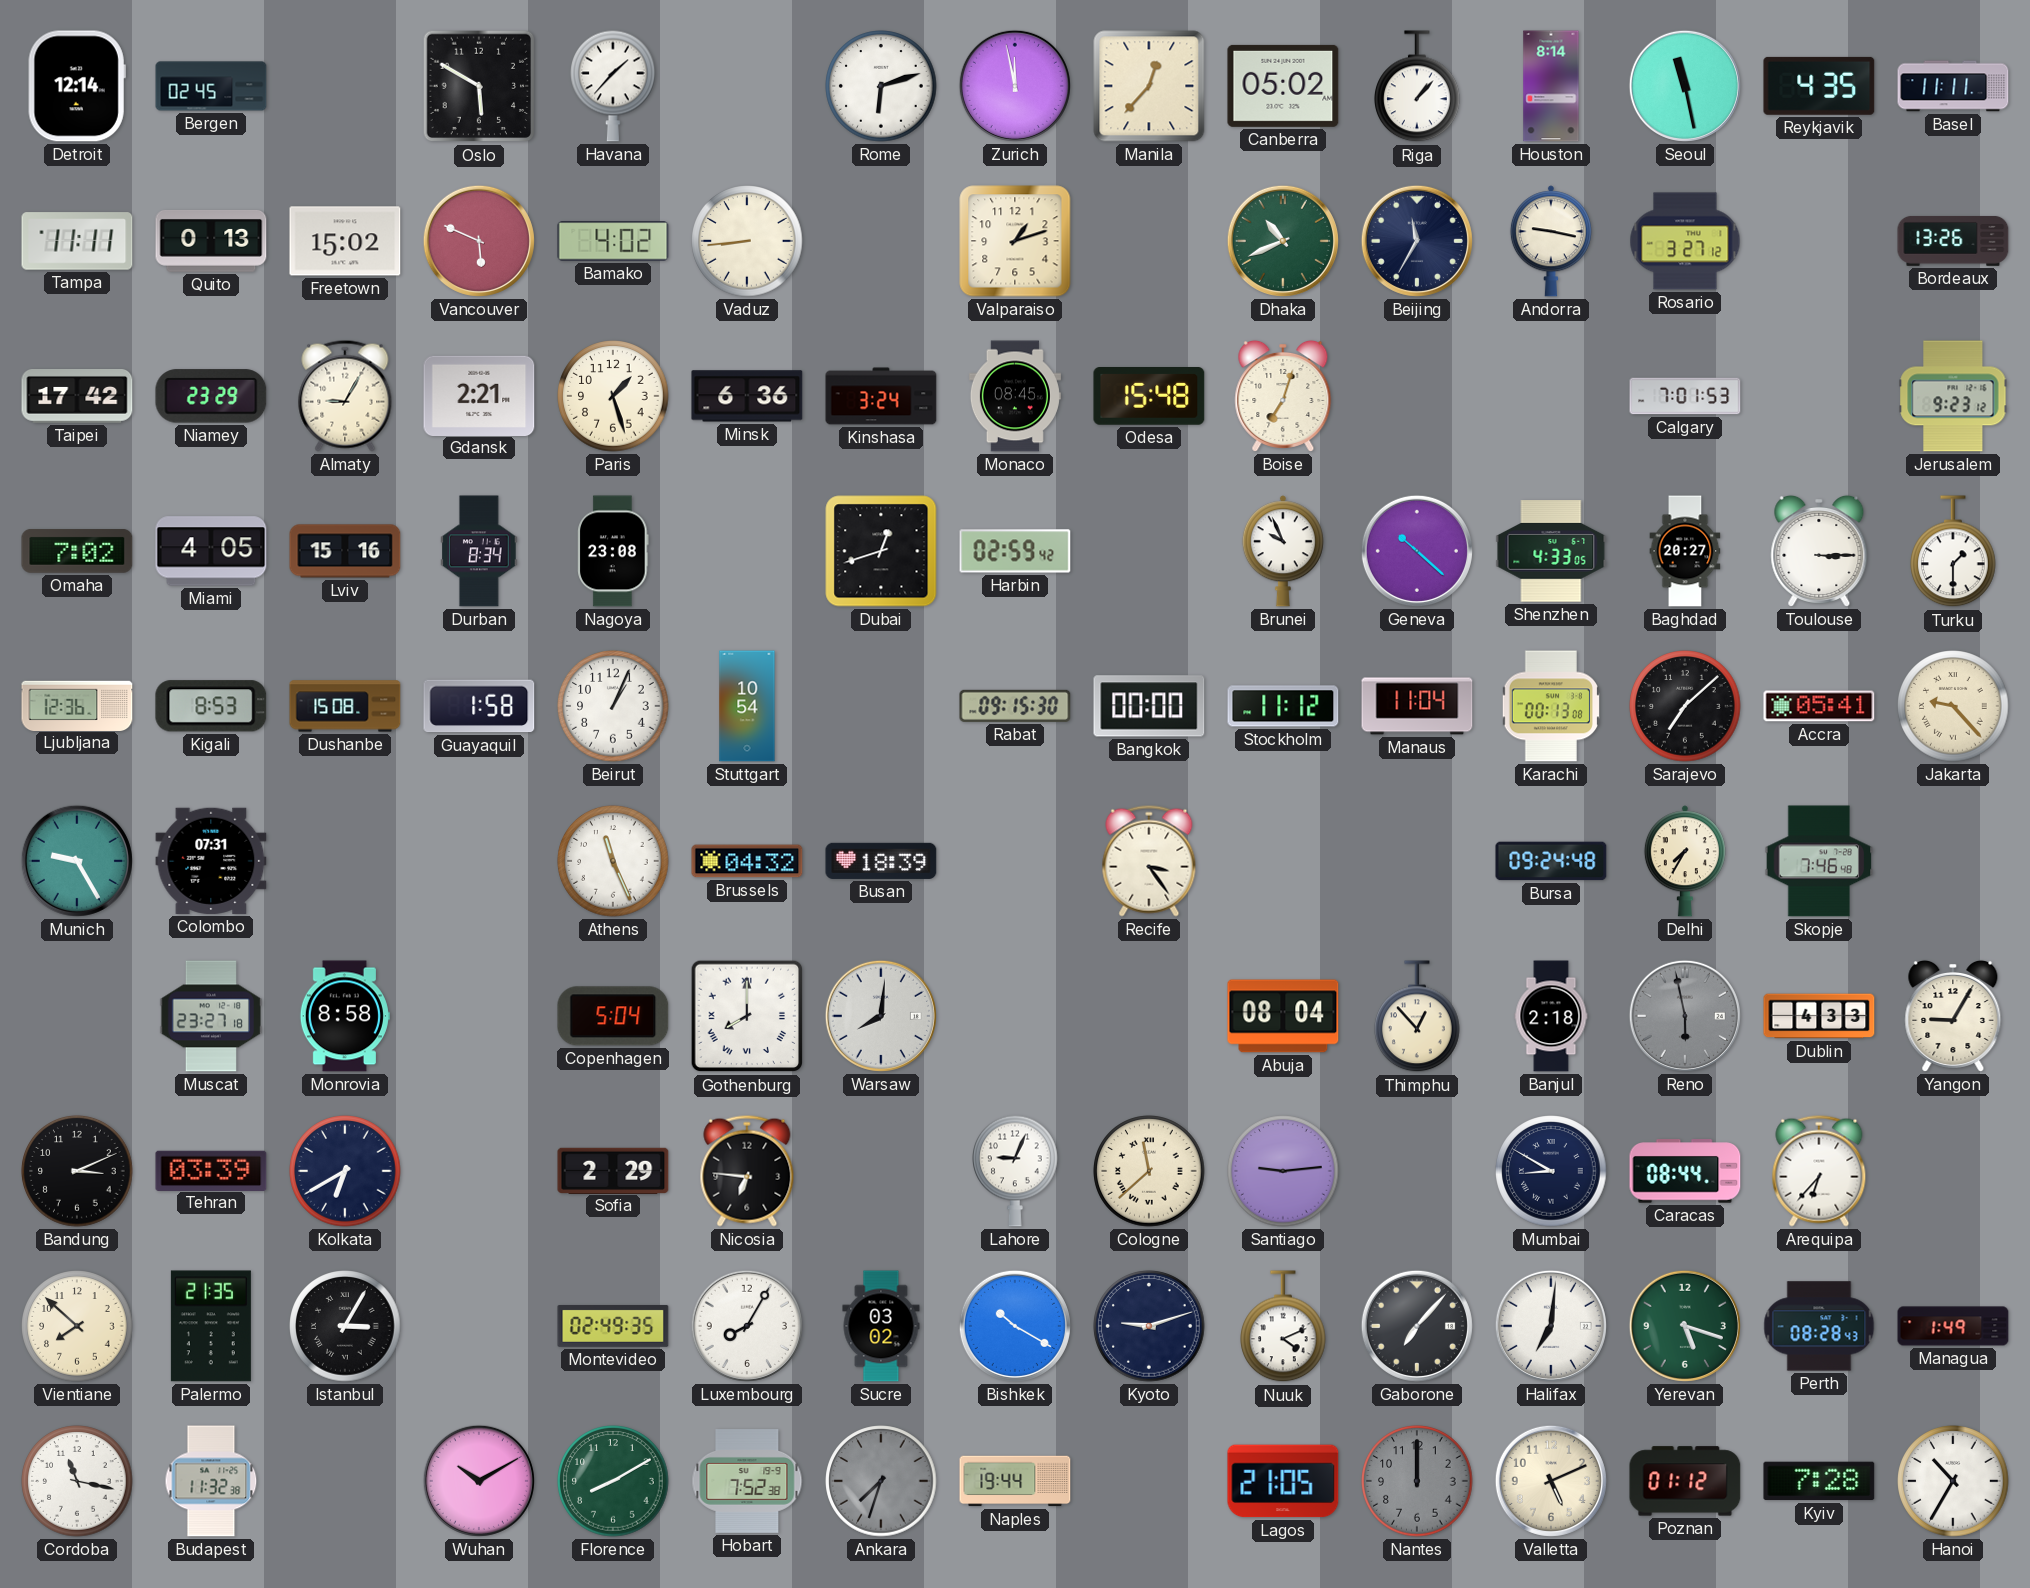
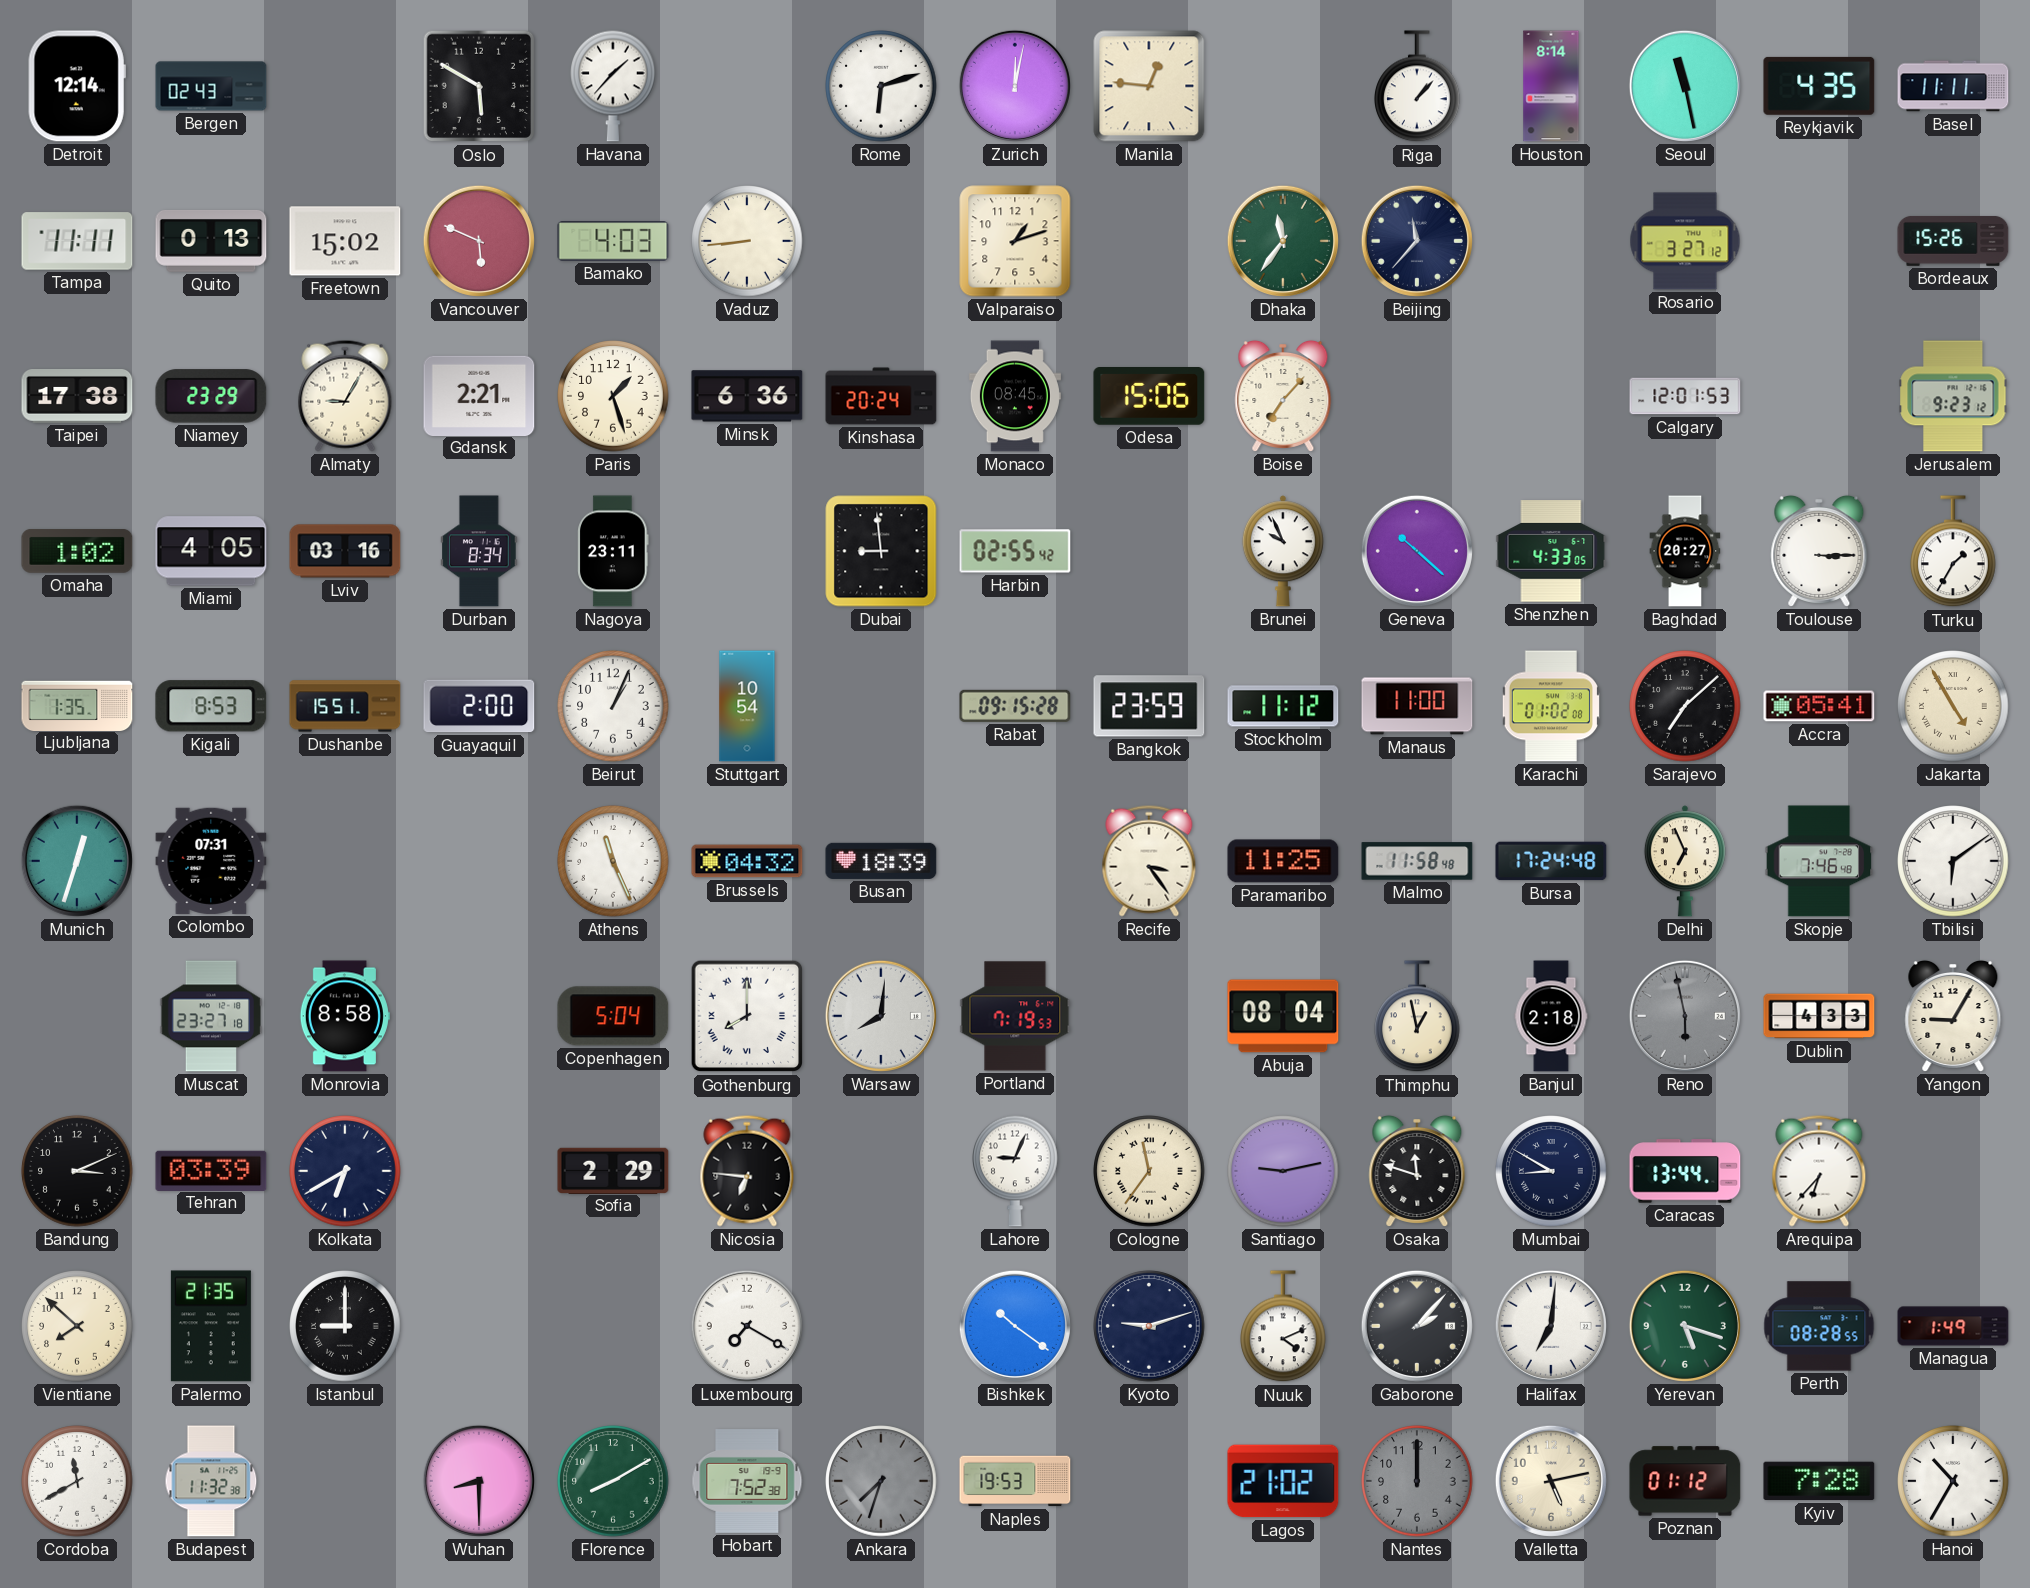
Bergen: 02:45 -> 02:43 (211, 86)
Zurich: 11:58 -> 12:02 (1015, 86)
Manila: 12:37 -> 12:46 (1149, 86)
Canberra: 05:02 -> none (1283, 86)
Bamako: 4:02 -> 4:03 (613, 241)
Dhaka: 10:41 -> 11:36 (1283, 241)
Beijing: 11:35 -> 11:37 (1417, 241)
Andorra: 9:17 -> none (1551, 241)
Bordeaux: 13:26 -> 15:26 (1953, 241)
Taipei: 17:42 -> 17:38 (77, 397)
Kinshasa: 3:24 -> 20:24 (881, 396)
Odesa: 15:48 -> 15:06 (1149, 396)
Boise: 7:03 -> 7:07 (1283, 396)
Calgary: 7:01 -> 12:01 (1685, 396)
Omaha: 7:02 -> 1:02 (77, 552)
Lviv: 15:16 -> 03:16 (345, 551)
Nagoya: 23:08 -> 23:11 (613, 551)
Dubai: 12:42 -> 8:59 (881, 551)
Harbin: 02:59 -> 02:55 (1015, 551)
Turku: 1:30 -> 1:35 (1954, 552)
Ljubljana: 12:36 -> 1:35 (77, 705)
Dushanbe: 15:08 -> 15:51 (345, 706)
Guayaquil: 1:58 -> 2:00 (479, 706)
Rabat: 09:15:30 -> 09:15:28 (1015, 706)
Bangkok: 00:00 -> 23:59 (1149, 706)
Manaus: 11:04 -> 11:00 (1417, 706)
Karachi: 00:13 -> 01:02 (1551, 706)
Jakarta: 9:23 -> 4:55 (1953, 706)
Munich: 9:25 -> 12:33 (77, 861)
Paramaribo: none -> 11:25 (1283, 861)
Malmo: none -> 11:58 (1417, 861)
Bursa: 09:24 -> 17:24 (1551, 861)
Delhi: 7:35 -> 6:56 (1685, 861)
Tbilisi: none -> 6:09 (1953, 861)
Portland: none -> 7:19 (1015, 1016)
Thimphu: 12:53 -> 12:58 (1418, 1017)
Cologne: 11:38 -> 11:36 (1149, 1171)
Santiago: 9:14 -> 9:13 (1283, 1171)
Osaka: none -> 11:48 (1417, 1171)
Caracas: 08:44 -> 13:44 (1685, 1171)
Istanbul: 3:05 -> 9:00 (345, 1326)
Montevideo: 02:49 -> none (613, 1326)
Luxembourg: 8:05 -> 7:20 (747, 1326)
Sucre: 03:02 -> none (881, 1326)
Bishkek: 10:20 -> 10:21 (1015, 1326)
Gaborone: 7:07 -> 2:07 (1417, 1326)
Perth: 08:28:43 -> 08:28:55 (1819, 1326)
Cordoba: 11:17 -> 11:40 (77, 1481)
Wuhan: 10:10 -> 8:30 (479, 1481)
Naples: 19:44 -> 19:53 (1015, 1481)
Lagos: 21:05 -> 21:02 (1283, 1481)
Valletta: 5:11 -> 5:13 (1551, 1481)
